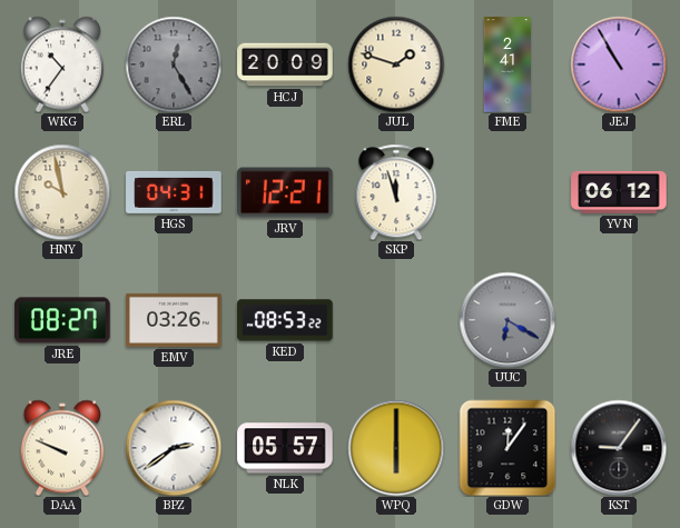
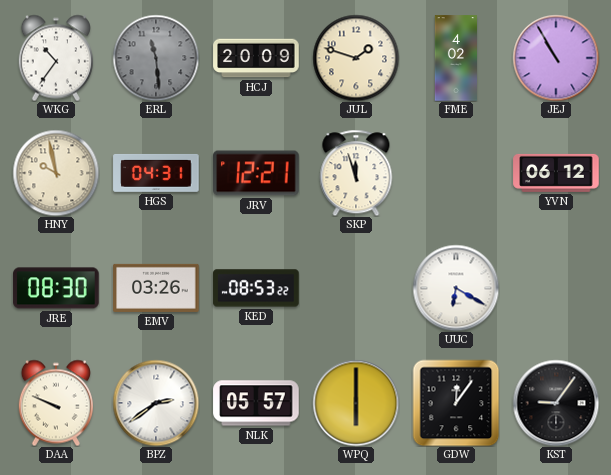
ERL: 12:25 -> 11:29 (156, 58)
FME: 2:41 -> 4:02 (455, 58)
JRE: 08:27 -> 08:30 (56, 288)
UUC dial: grey -> white (456, 288)
